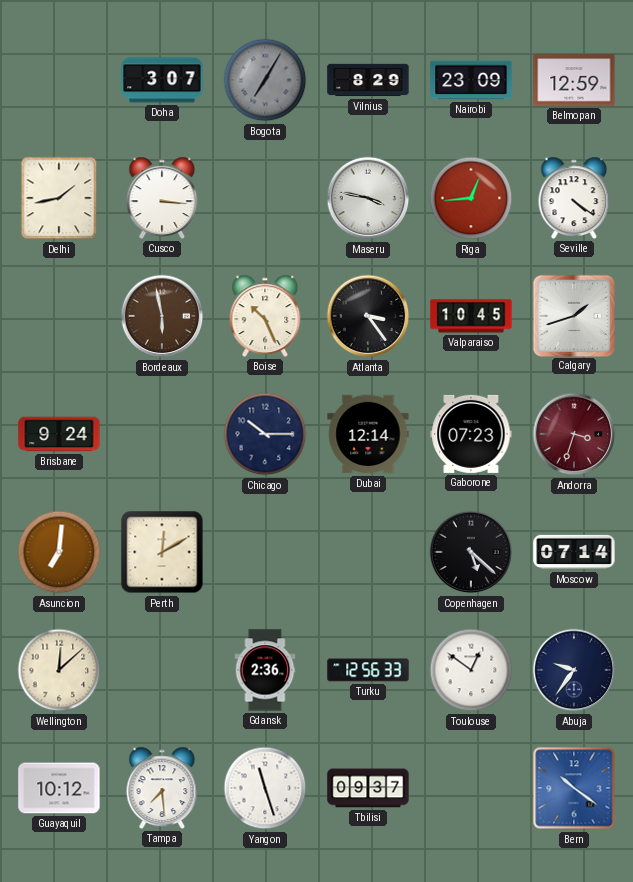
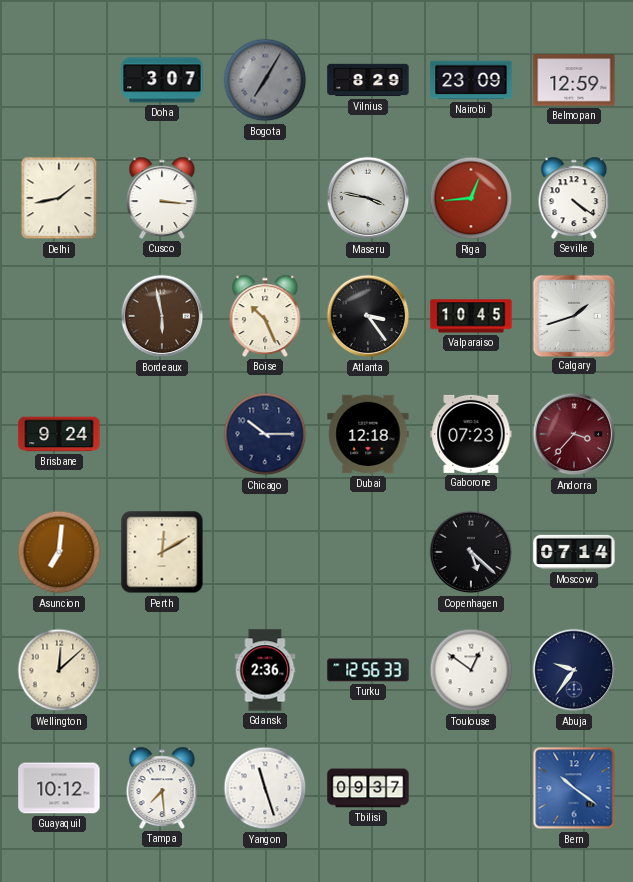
Dubai: 12:14 -> 12:18 (368, 434)
Andorra: 3:33 -> 3:37 (574, 434)
